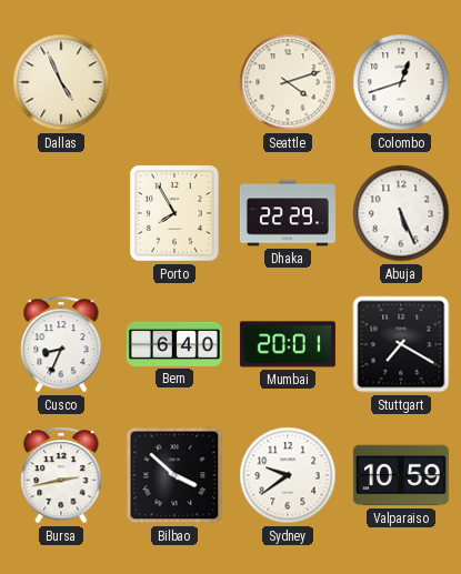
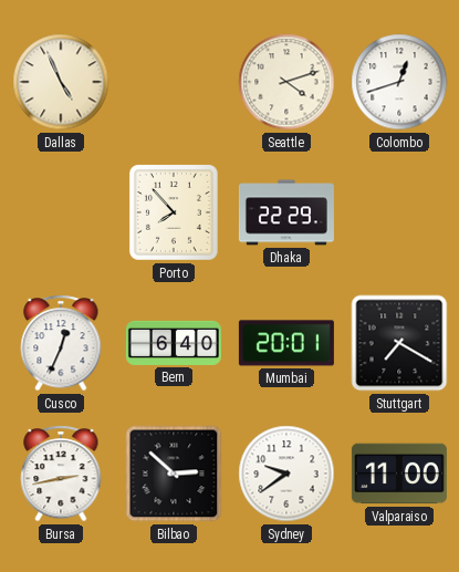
Porto: 7:55 -> 7:53 (174, 212)
Abuja: 5:26 -> none (401, 213)
Cusco: 8:34 -> 12:34 (61, 343)
Bilbao: 3:52 -> 2:52 (174, 474)
Valparaiso: 10:59 -> 11:00 (399, 474)
